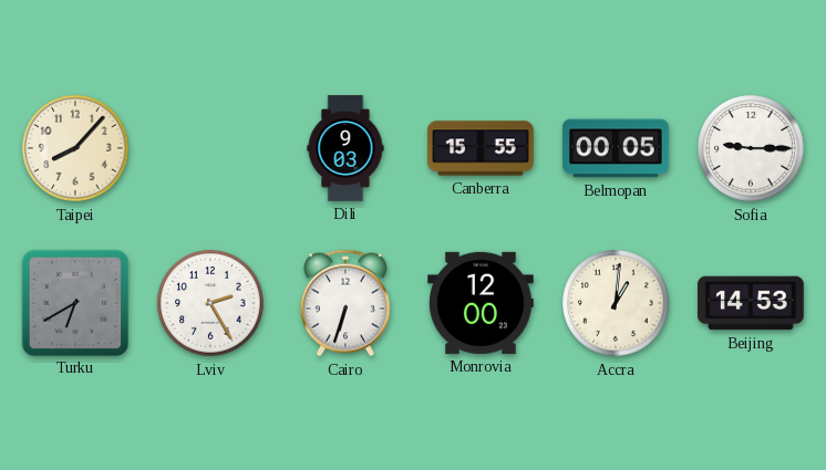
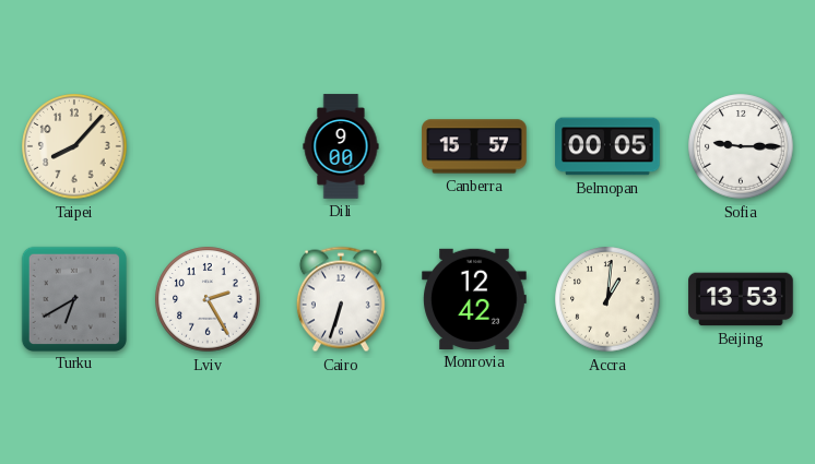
Dili: 9:03 -> 9:00 (341, 146)
Canberra: 15:55 -> 15:57 (474, 146)
Monrovia: 12:00 -> 12:42 (474, 299)
Beijing: 14:53 -> 13:53 (741, 299)
